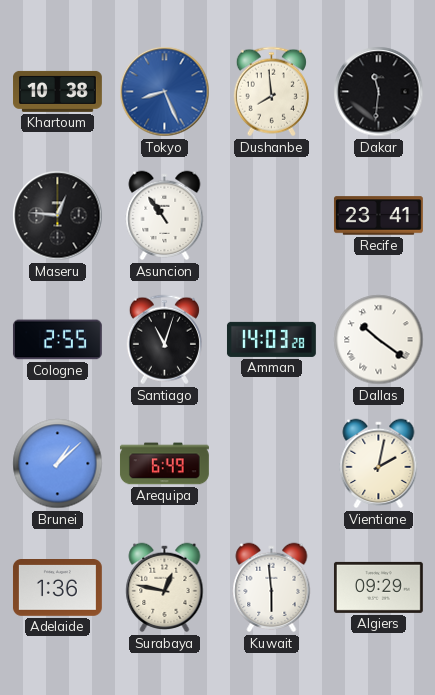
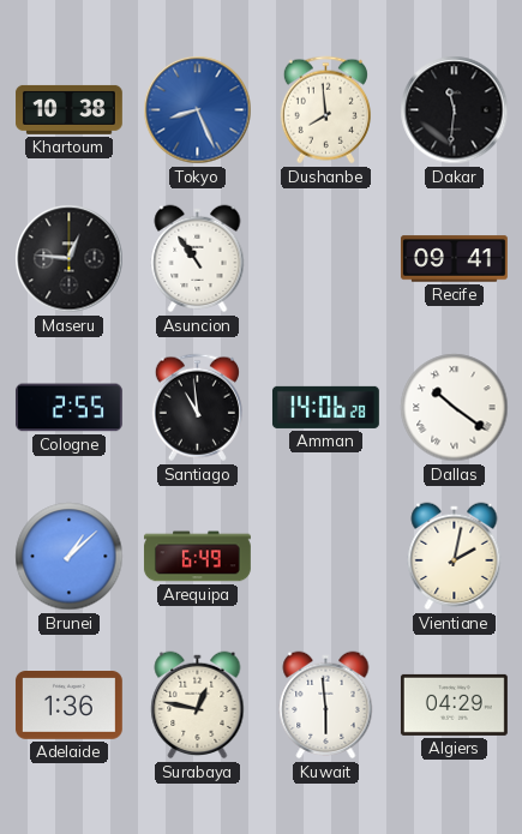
Recife: 23:41 -> 09:41 (454, 259)
Santiago: 11:03 -> 10:59 (197, 408)
Amman: 14:03 -> 14:06 (325, 407)
Algiers: 09:29 -> 04:29 (454, 704)
